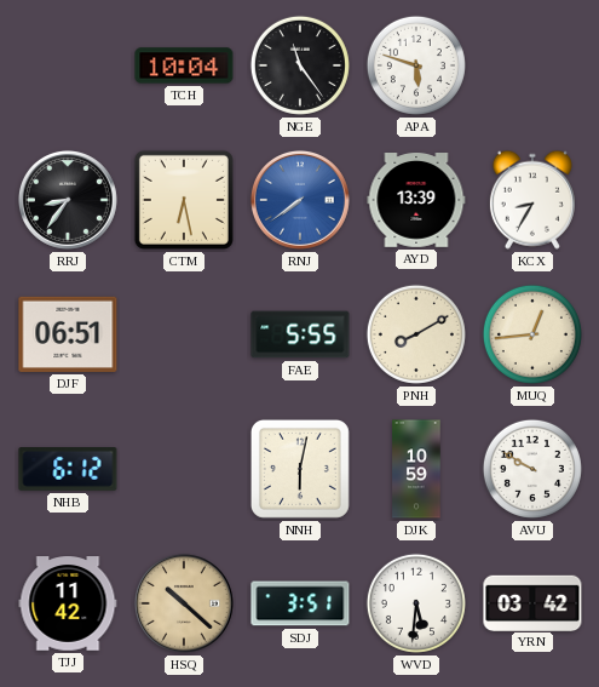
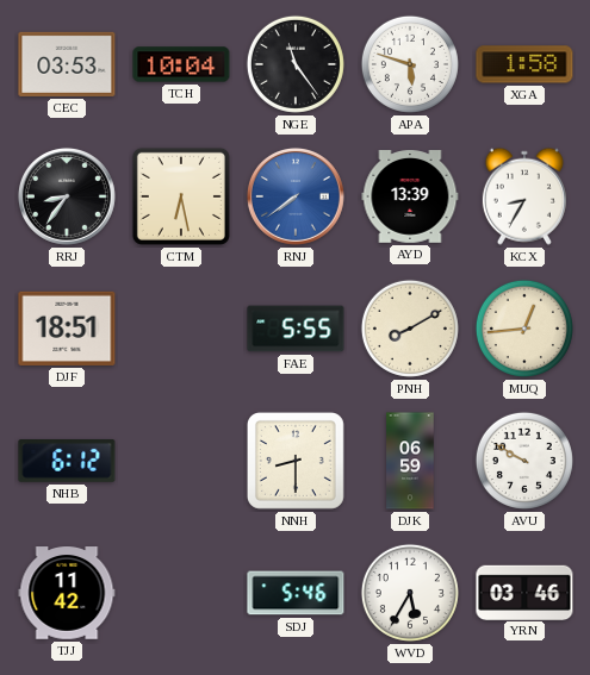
CEC: none -> 03:53 (67, 64)
XGA: none -> 1:58 (524, 64)
DJF: 06:51 -> 18:51 (67, 329)
NNH: 6:02 -> 8:30 (296, 461)
DJK: 10:59 -> 06:59 (410, 461)
HSQ: 10:22 -> none (184, 603)
SDJ: 3:51 -> 5:46 (296, 593)
WVD: 5:31 -> 5:35 (410, 593)
YRN: 03:42 -> 03:46 (524, 592)
